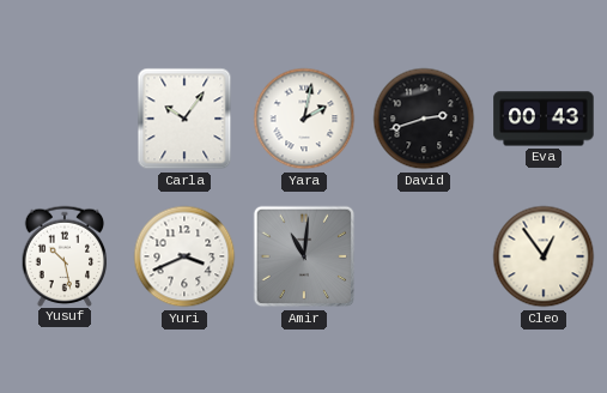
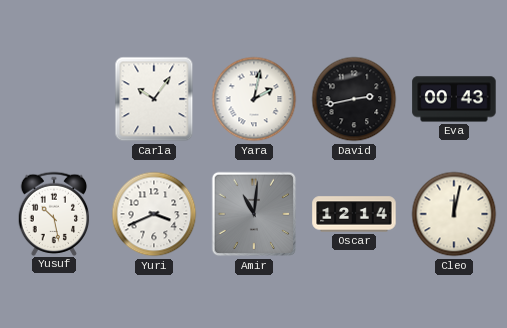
David: 2:42 -> 2:43 (354, 99)
Oscar: none -> 12:14 (354, 214)
Cleo: 12:54 -> 12:02 (454, 214)
